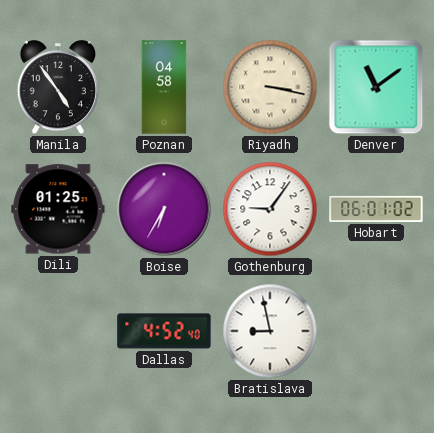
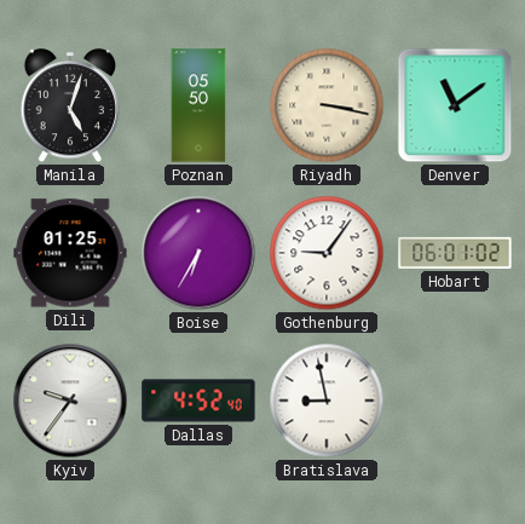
Manila: 4:54 -> 5:03 (69, 106)
Poznan: 04:58 -> 05:50 (198, 105)
Kyiv: none -> 9:36 (70, 401)
